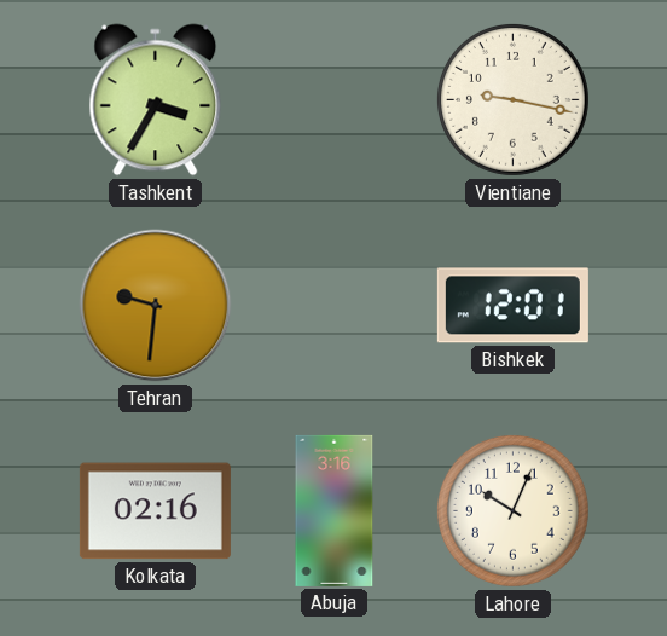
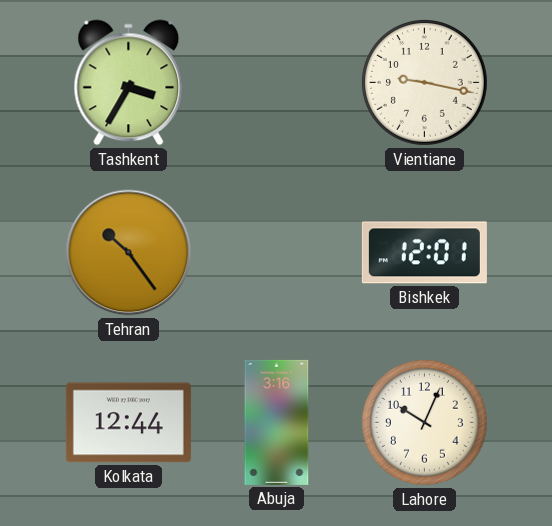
Tehran: 9:31 -> 10:24 (129, 253)
Kolkata: 02:16 -> 12:44 (128, 423)
